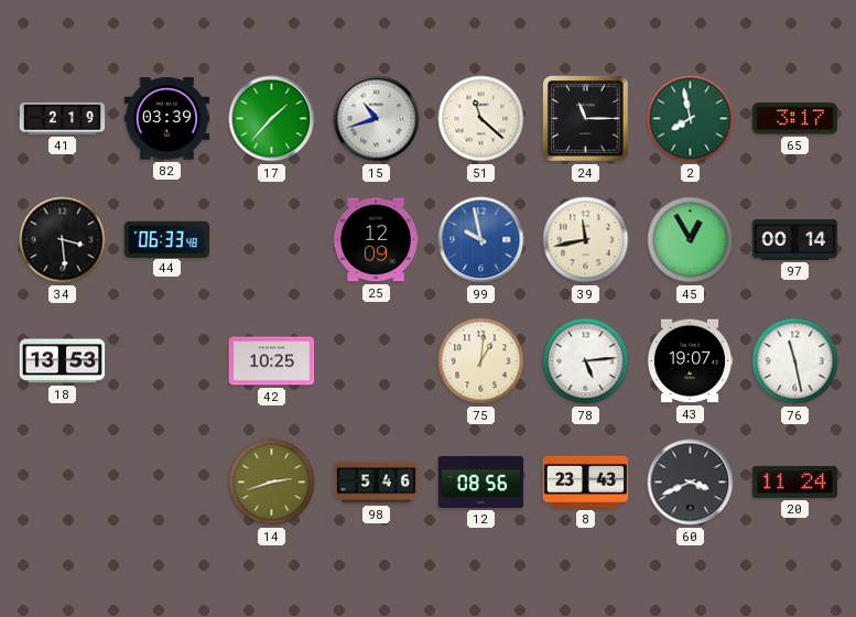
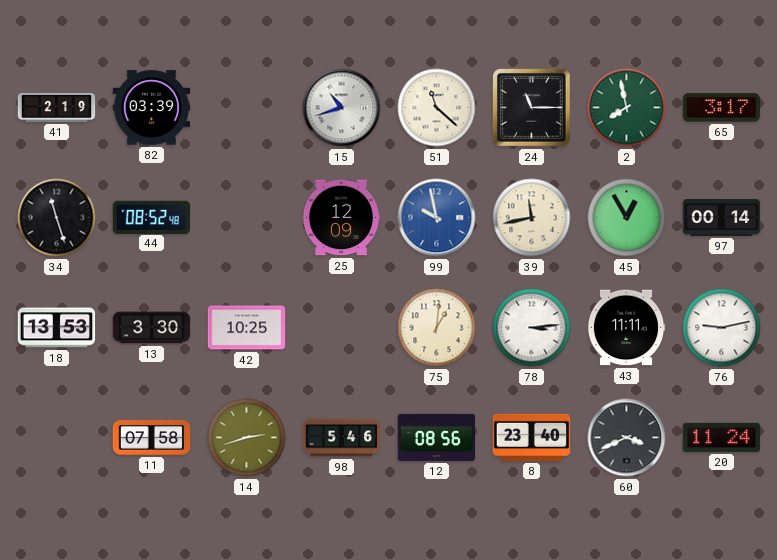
17: 1:37 -> none (272, 119)
34: 3:29 -> 11:27 (57, 218)
44: 06:33 -> 08:52 (152, 217)
13: none -> 3:30 (152, 328)
78: 5:14 -> 3:14 (532, 328)
43: 19:07 -> 11:11 (626, 328)
76: 11:28 -> 9:13 (722, 328)
11: none -> 07:58 (152, 438)
8: 23:43 -> 23:40 (532, 437)
